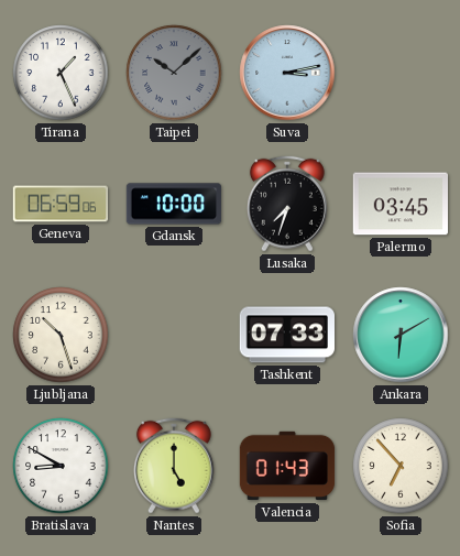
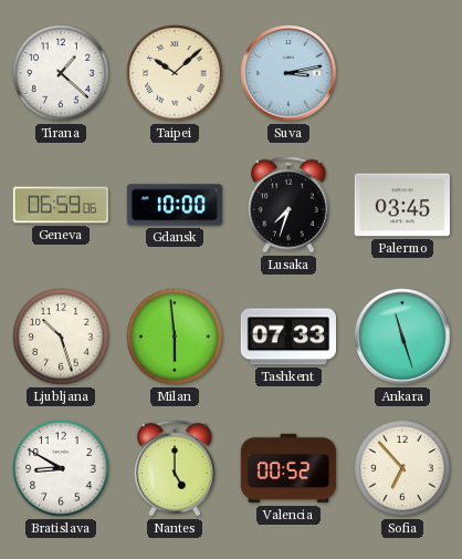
Tirana: 1:26 -> 1:22 (61, 73)
Taipei dial: grey -> cream (175, 73)
Milan: none -> 5:59 (175, 337)
Ankara: 6:10 -> 11:27 (402, 337)
Valencia: 01:43 -> 00:52 (288, 468)
